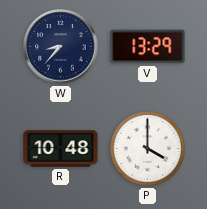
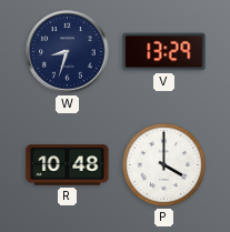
W: 8:37 -> 8:33 (68, 52)
